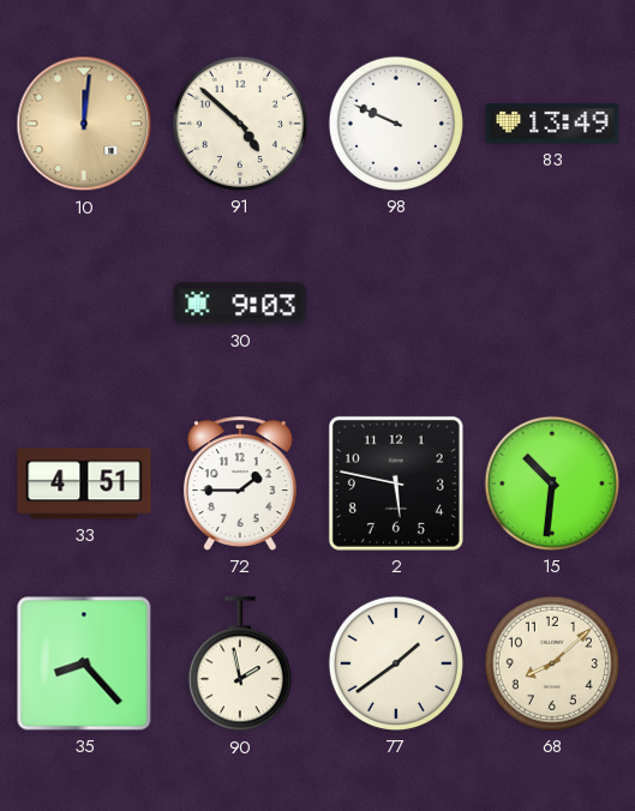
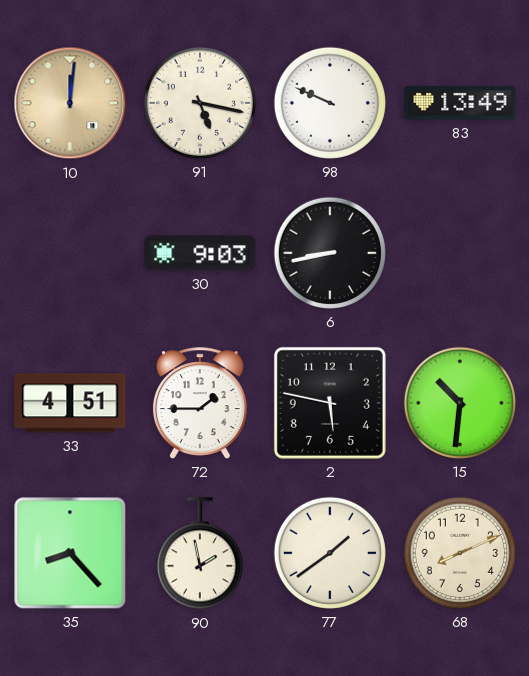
91: 4:52 -> 5:17 (200, 103)
6: none -> 8:43 (330, 253)
68: 8:08 -> 8:11 (460, 553)
